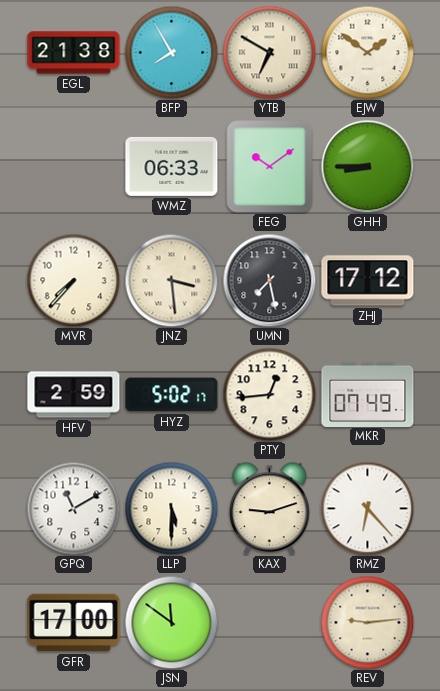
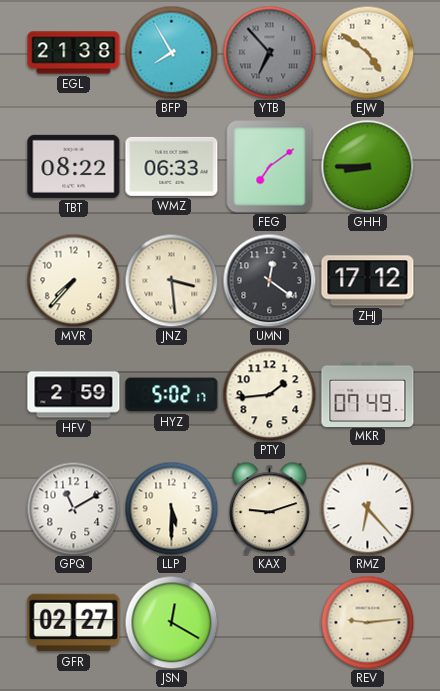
YTB: 6:50 -> 6:53 (269, 52)
YTB dial: cream -> grey (269, 52)
EJW: 1:51 -> 4:51 (367, 52)
TBT: none -> 08:22 (74, 166)
FEG: 10:09 -> 7:09 (270, 167)
UMN: 7:28 -> 12:21 (269, 280)
PTY: 12:44 -> 1:44 (269, 394)
GFR: 17:00 -> 02:27 (74, 623)
JSN: 11:51 -> 12:20 (171, 622)
